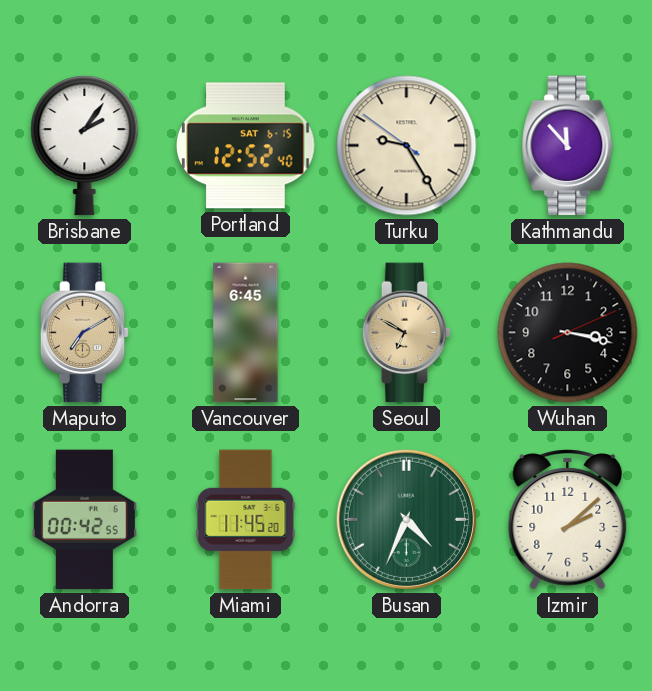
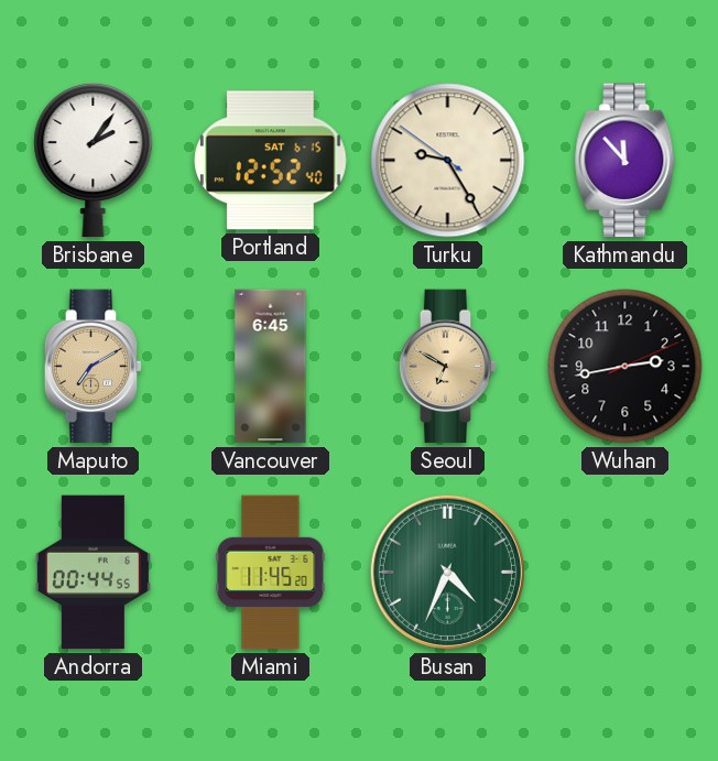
Wuhan: 3:17 -> 2:43 (625, 367)
Andorra: 00:42 -> 00:44 (93, 573)
Izmir: 2:08 -> none (568, 520)
